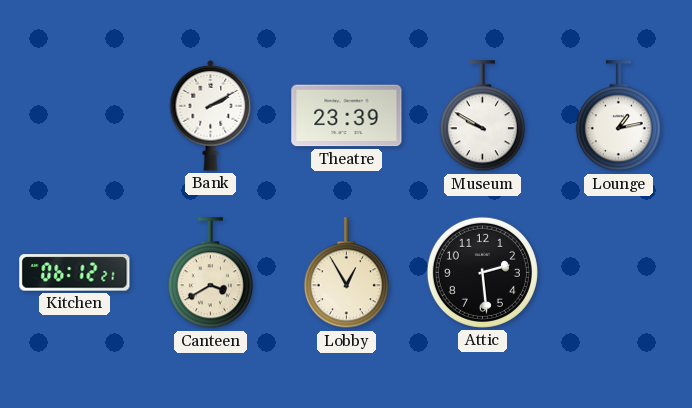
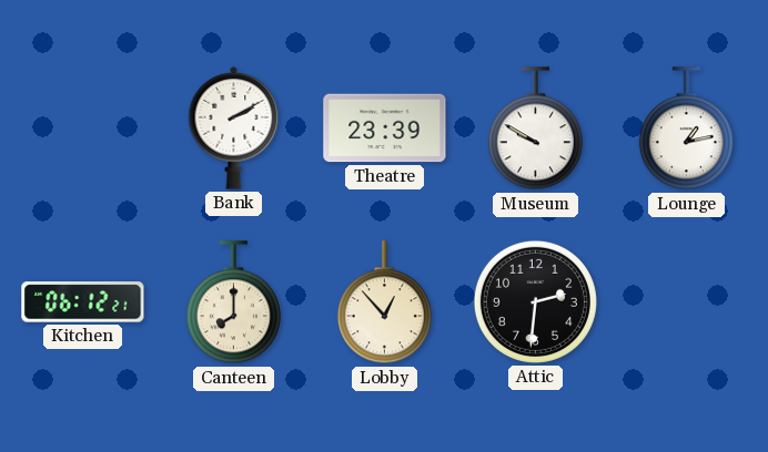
Canteen: 3:40 -> 8:00 (233, 302)
Lobby: 12:55 -> 12:53 (384, 302)
Attic: 2:29 -> 2:31 (535, 301)
